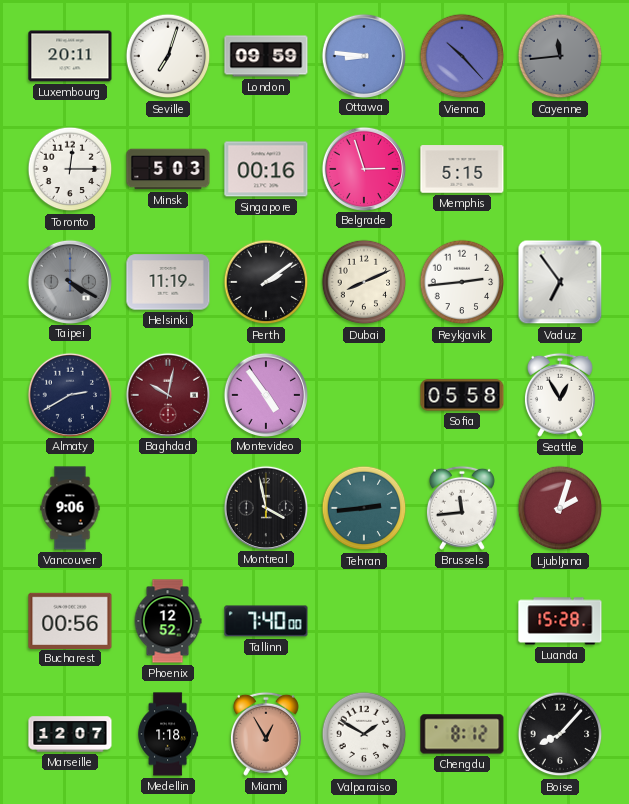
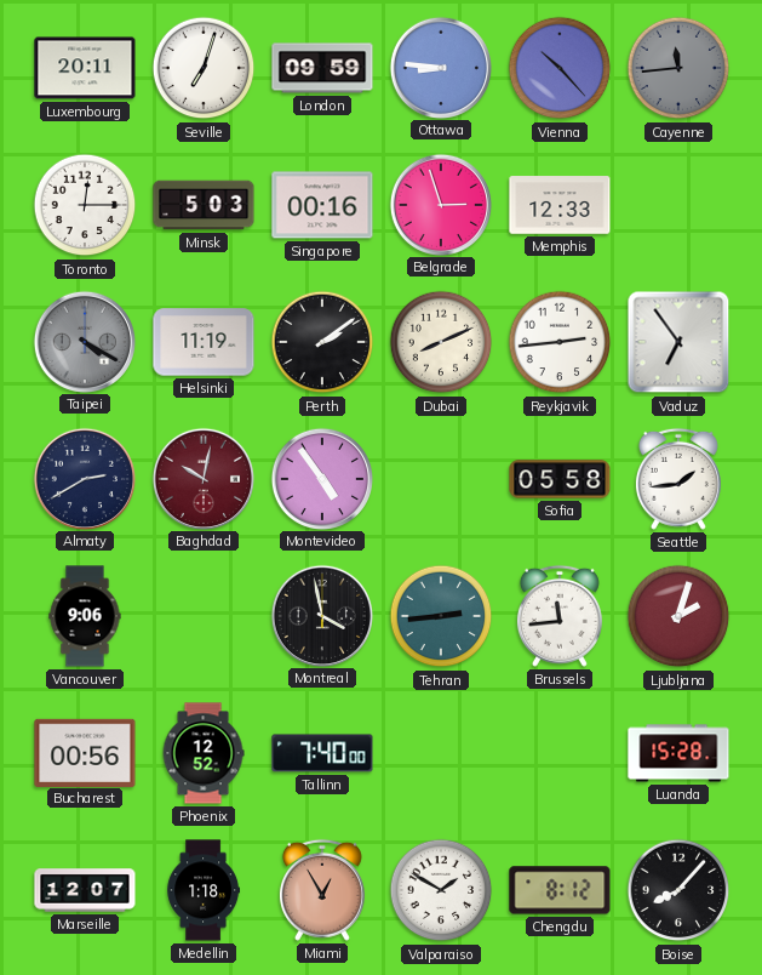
Memphis: 5:15 -> 12:33 (560, 205)
Seattle: 12:55 -> 1:44 (678, 479)
